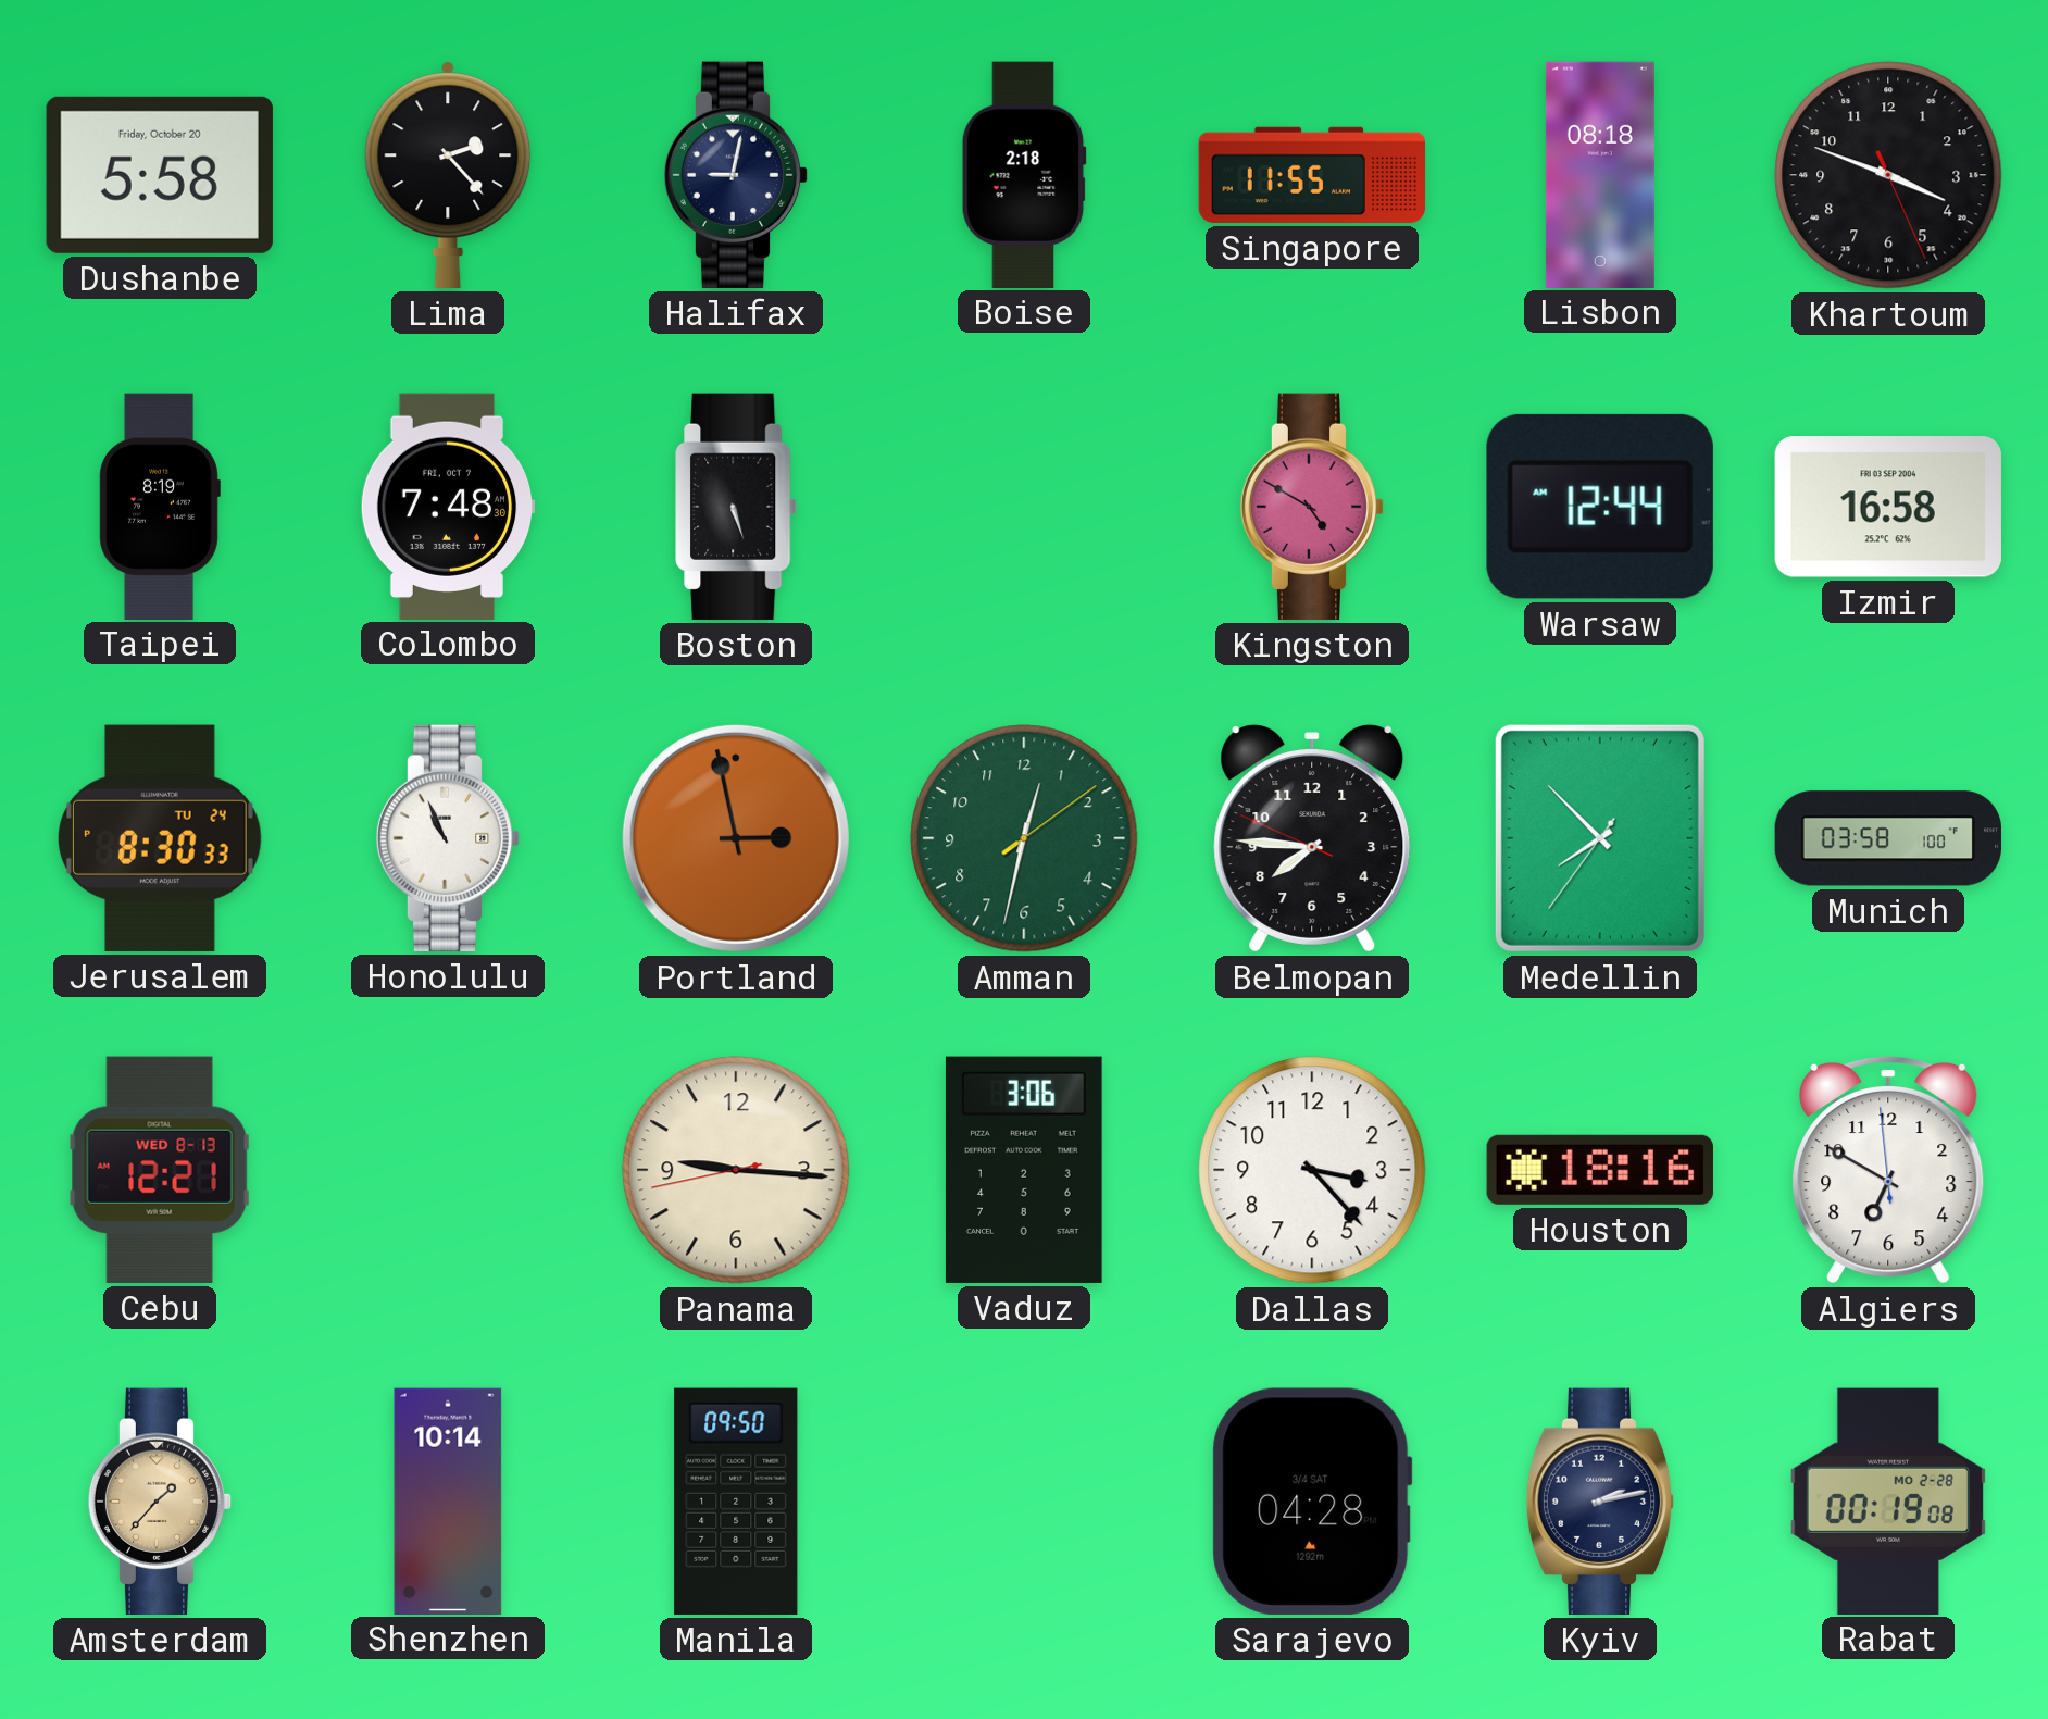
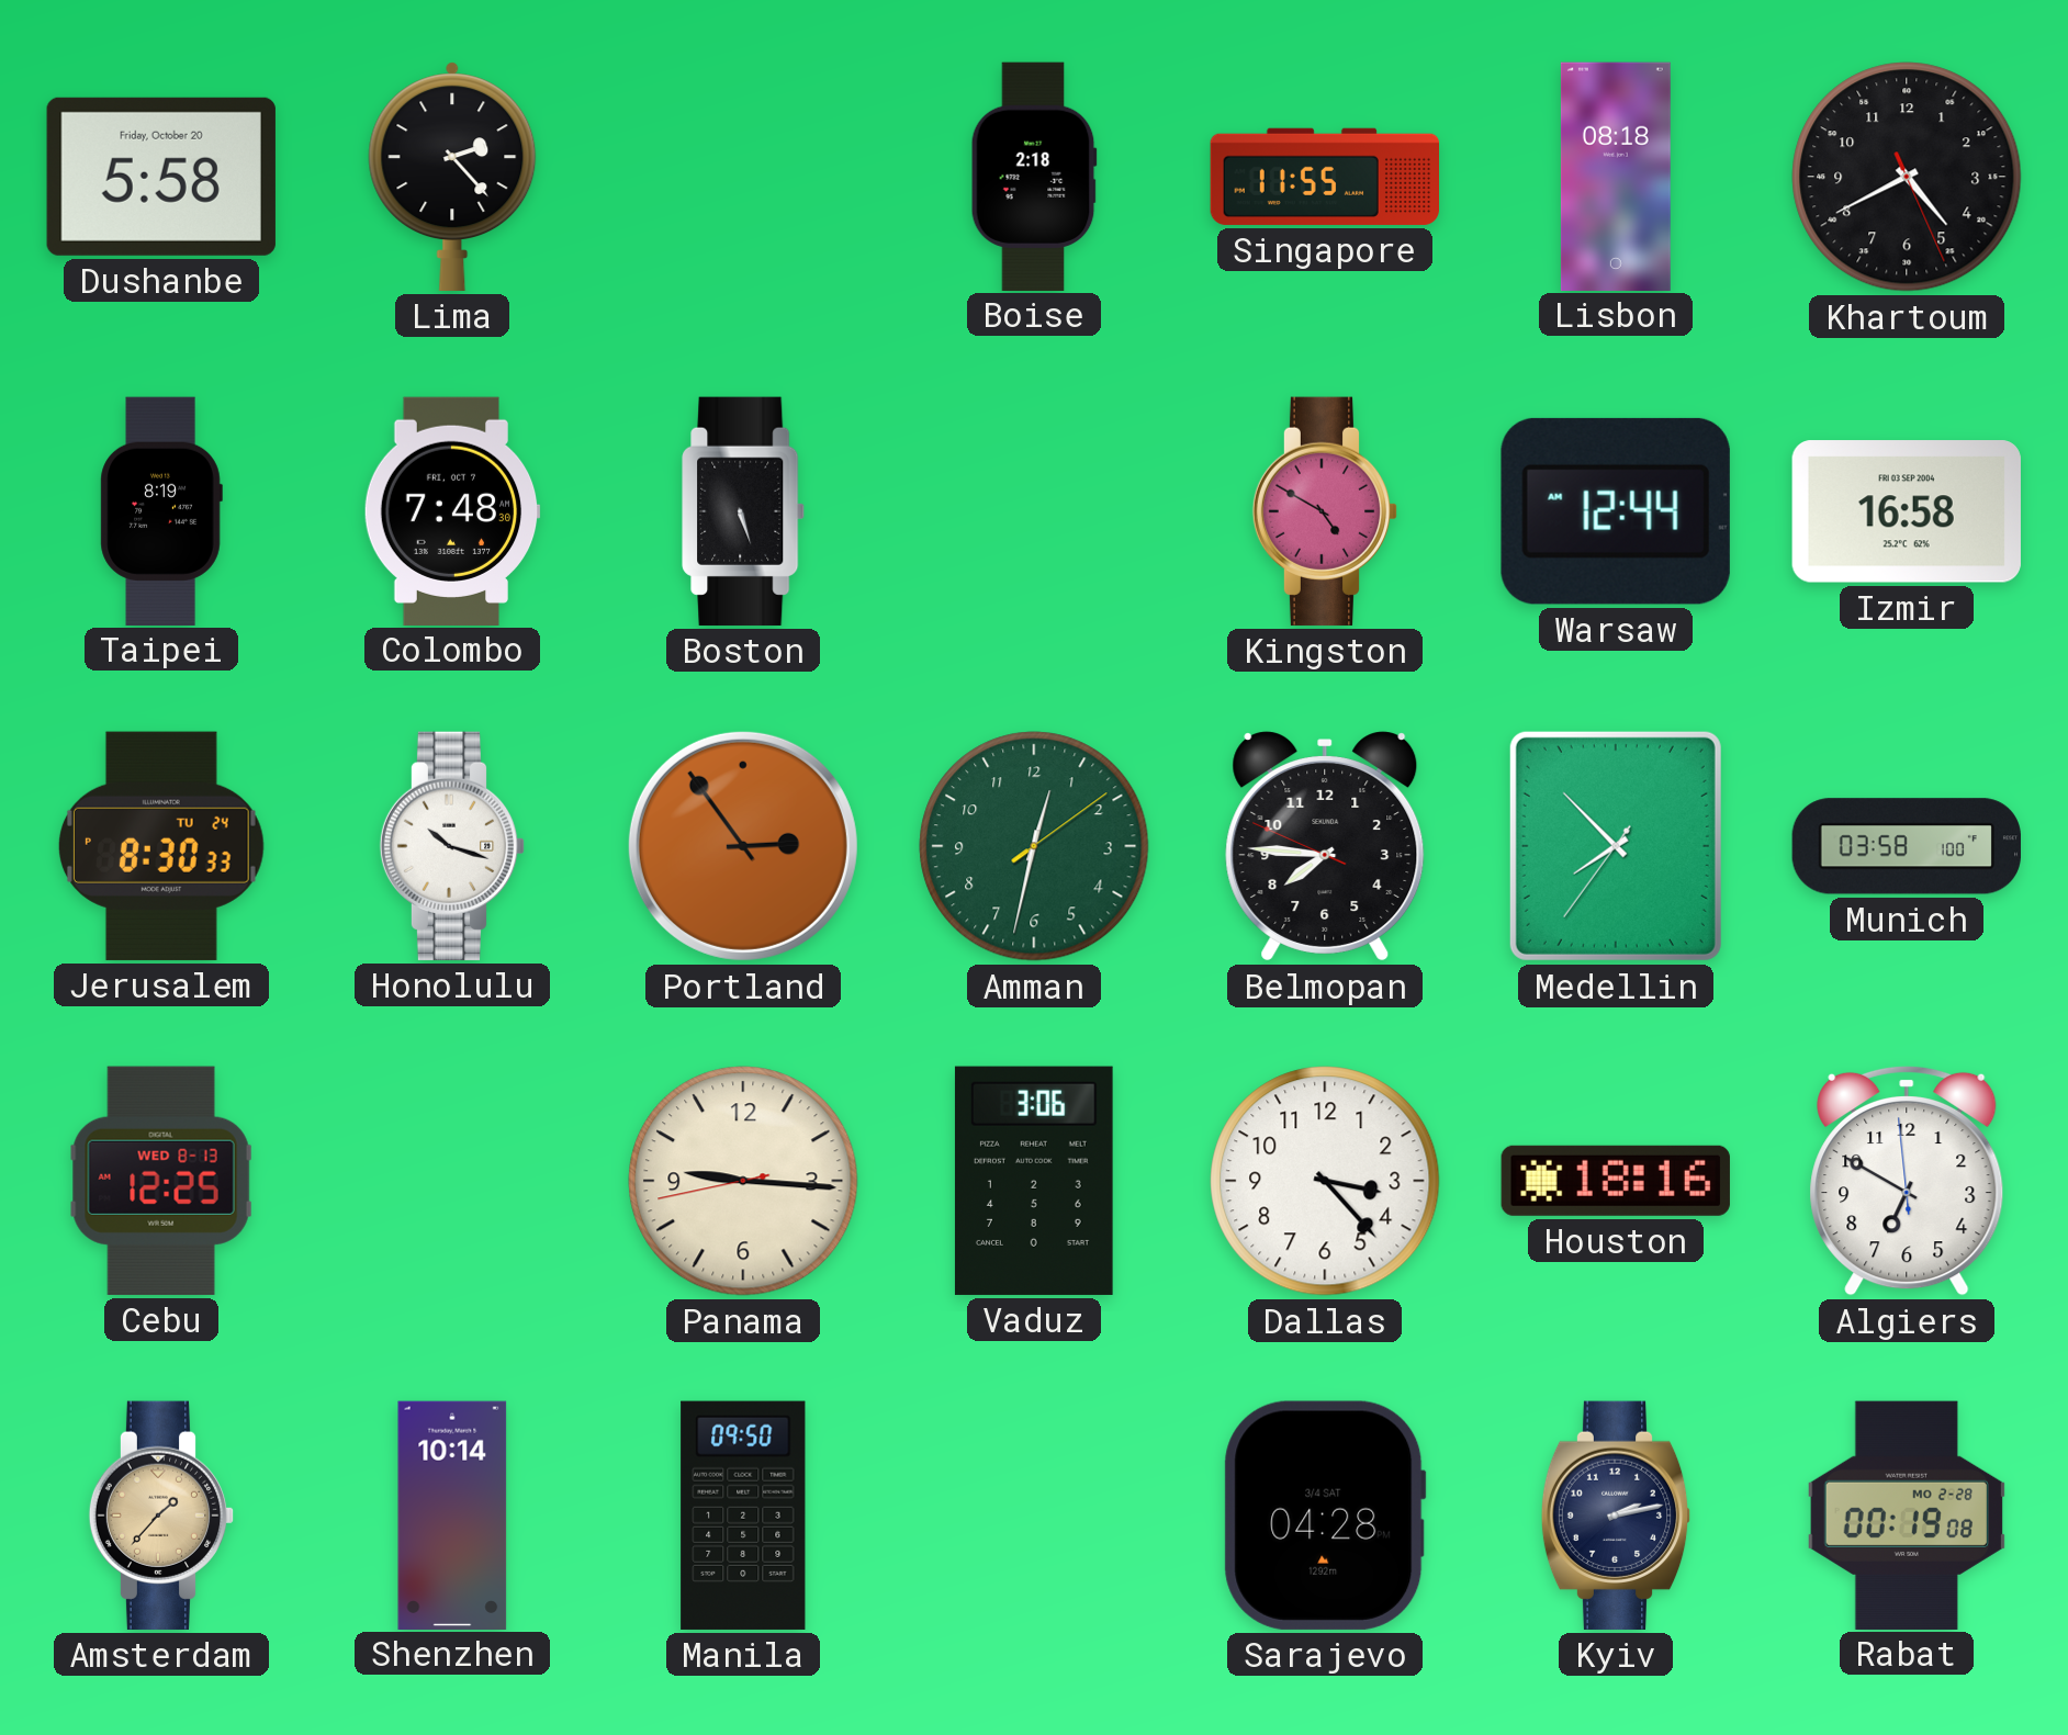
Halifax: 9:02 -> none (736, 175)
Khartoum: 3:48 -> 4:40 (1907, 177)
Honolulu: 10:56 -> 10:18 (452, 846)
Portland: 2:58 -> 2:54 (743, 846)
Cebu: 12:21 -> 12:25 (161, 1181)
